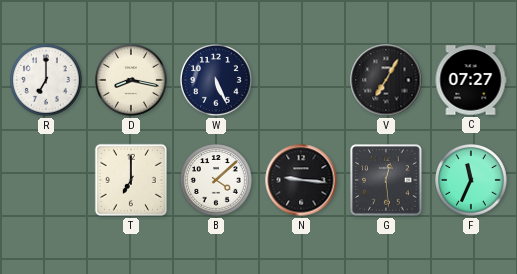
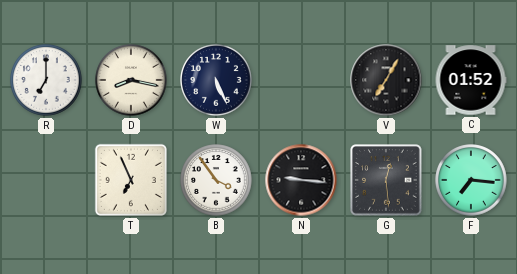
C: 07:27 -> 01:52 (471, 80)
T: 7:00 -> 6:56 (131, 180)
B: 4:08 -> 3:54 (216, 180)
F: 11:34 -> 7:16 (471, 180)
